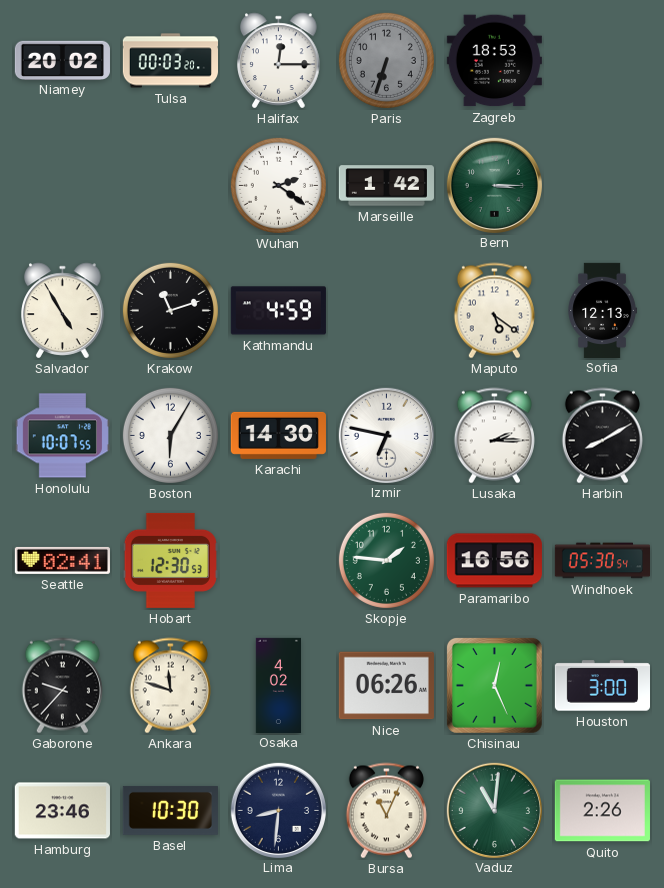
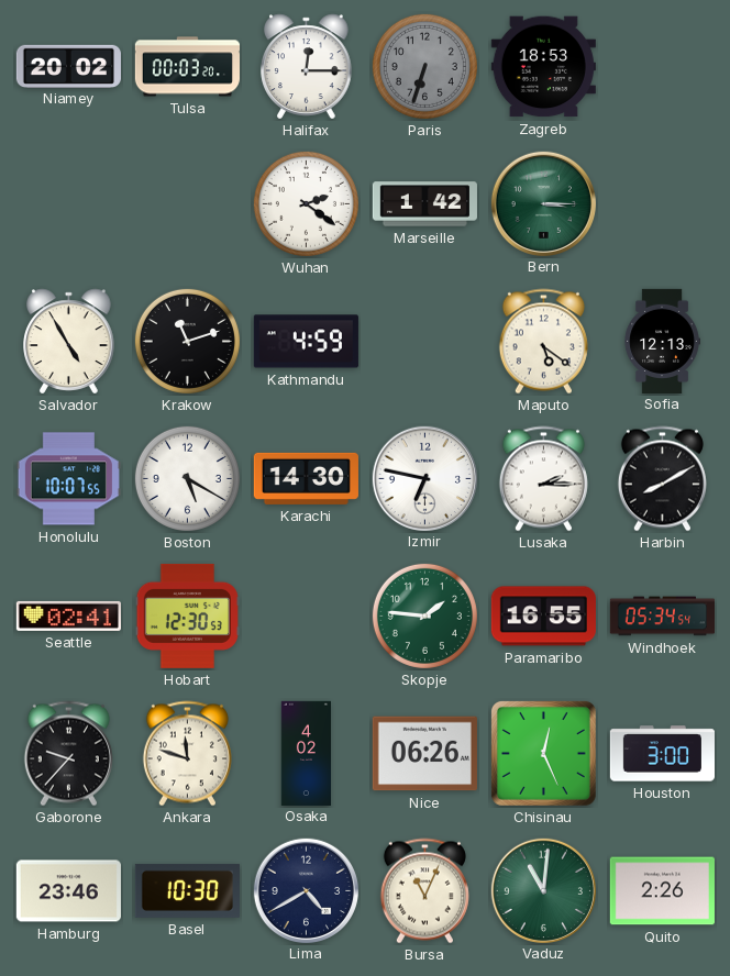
Boston: 6:05 -> 5:20 (187, 478)
Paramaribo: 16:56 -> 16:55 (543, 617)
Windhoek: 05:30 -> 05:34 (662, 617)
Lima: 8:31 -> 4:40 (306, 890)
